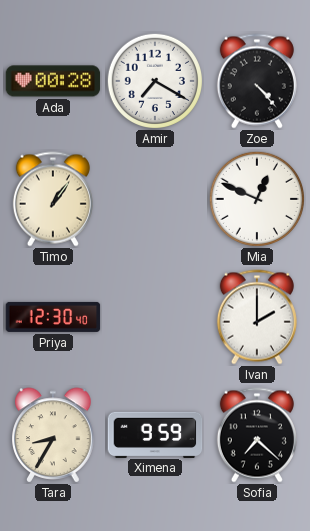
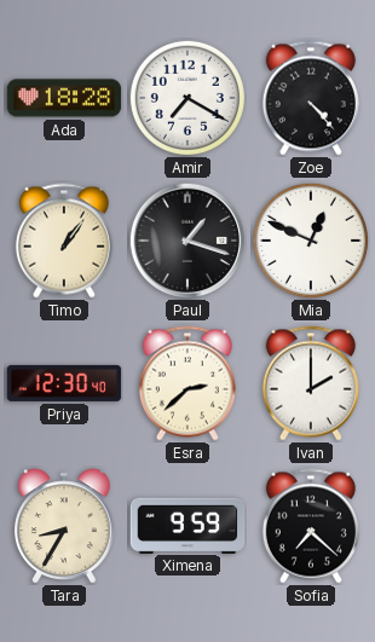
Ada: 00:28 -> 18:28 (64, 98)
Paul: none -> 1:18 (187, 241)
Esra: none -> 2:38 (187, 383)
